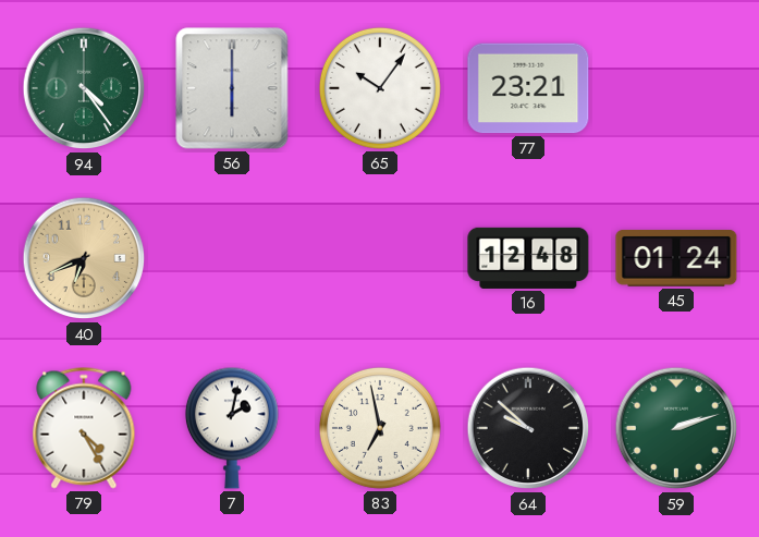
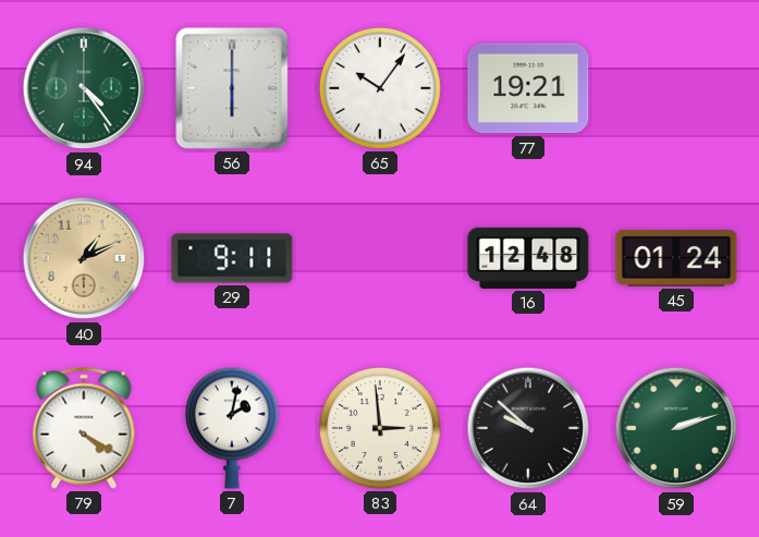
77: 23:21 -> 19:21 (528, 88)
40: 6:41 -> 1:11 (84, 258)
29: none -> 9:11 (232, 258)
79: 4:25 -> 4:20 (84, 428)
83: 6:58 -> 2:59 (380, 428)
